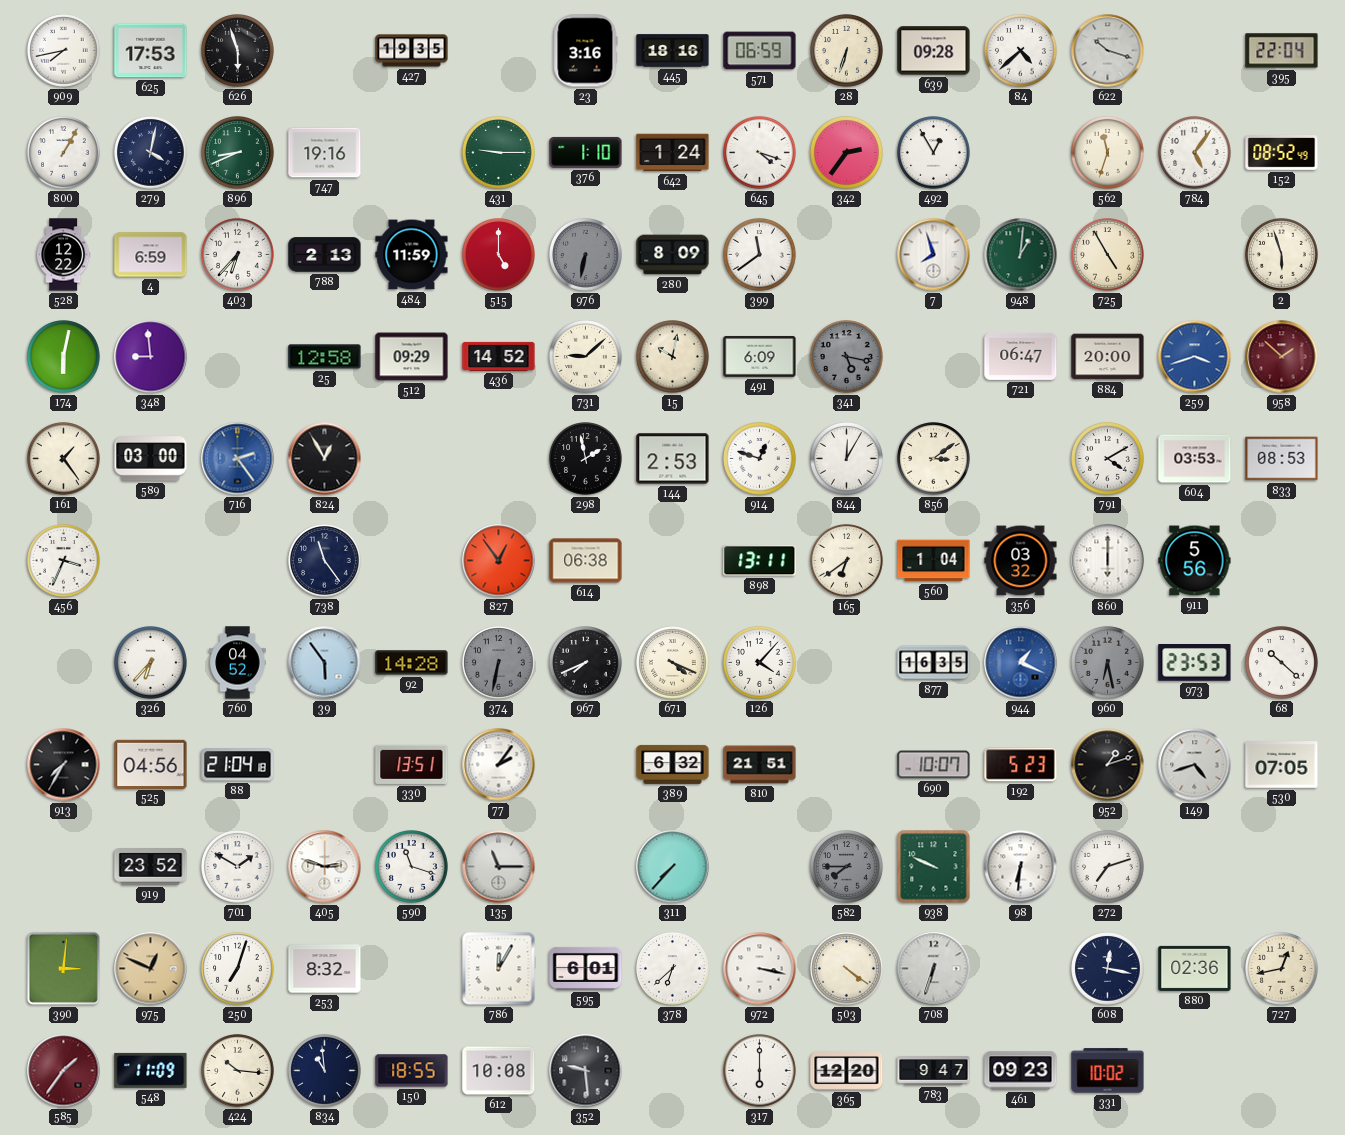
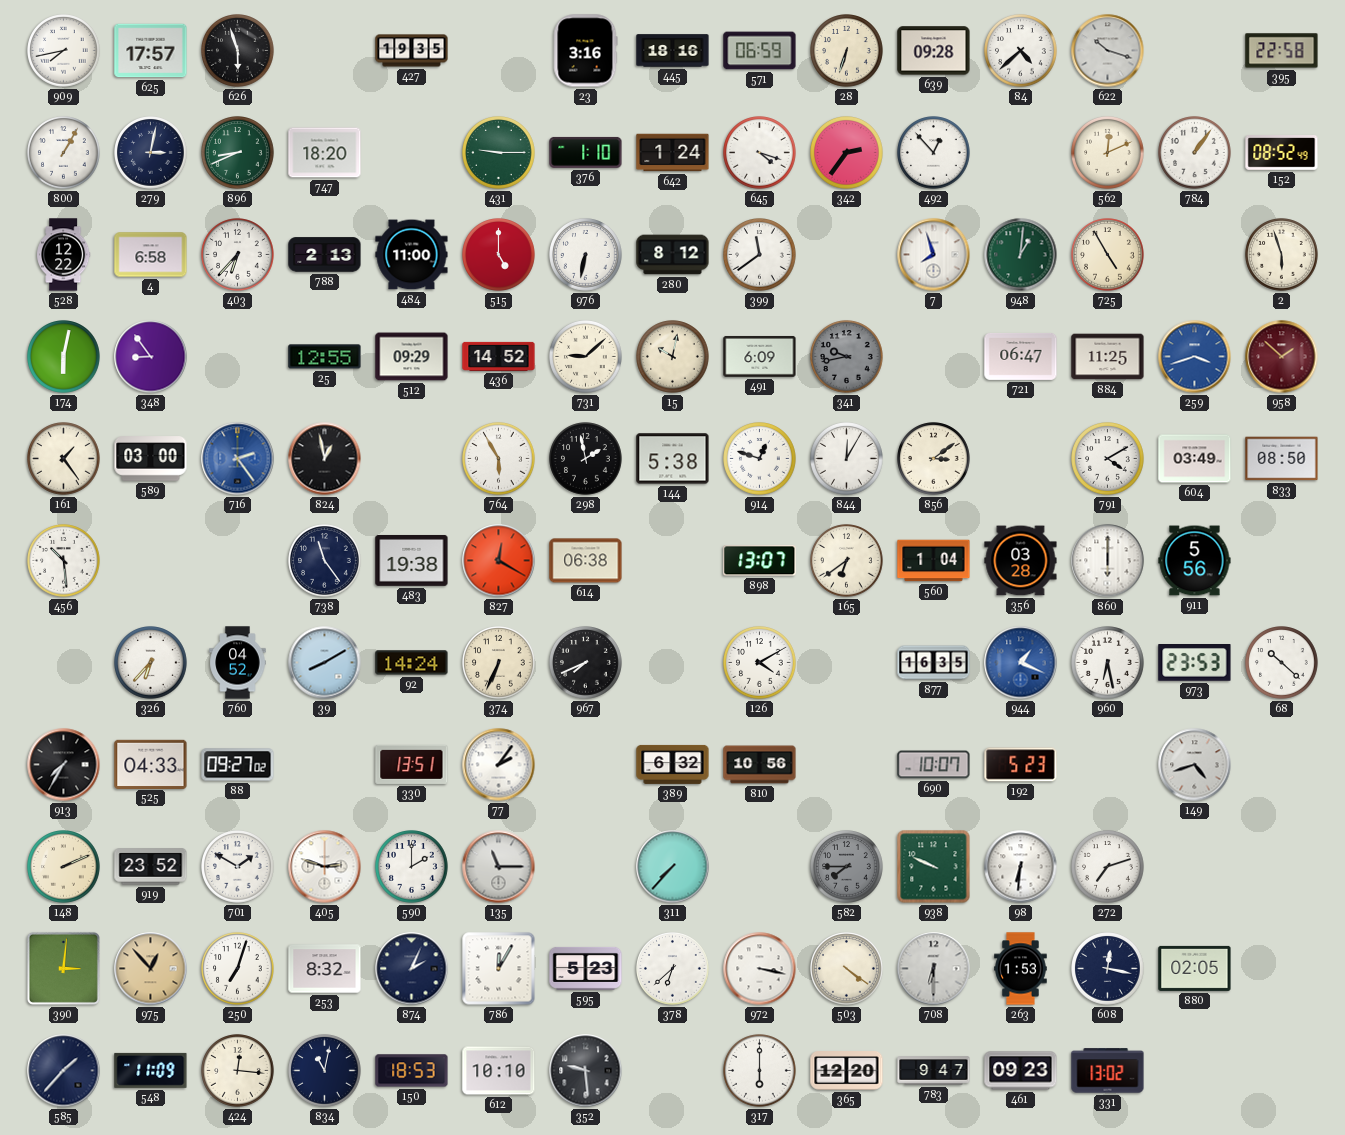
625: 17:53 -> 17:57 (151, 51)
395: 22:04 -> 22:58 (1282, 51)
279: 4:02 -> 3:02 (151, 153)
747: 19:16 -> 18:20 (325, 153)
492: 12:55 -> 12:53 (934, 153)
562: 11:33 -> 12:11 (1108, 153)
784: 5:06 -> 1:06 (1195, 153)
4: 6:59 -> 6:58 (151, 255)
484: 11:59 -> 11:00 (412, 255)
976 dial: grey -> white (586, 255)
280: 8:09 -> 8:12 (673, 255)
348: 8:59 -> 8:54 (151, 357)
25: 12:58 -> 12:55 (325, 357)
341: 5:17 -> 9:43 (847, 357)
884: 20:00 -> 11:25 (1108, 357)
824: 12:55 -> 12:58 (325, 459)
764: none -> 5:55 (499, 459)
144: 2:53 -> 5:38 (673, 459)
604: 03:53 -> 03:49 (1195, 459)
833: 08:53 -> 08:50 (1282, 459)
456: 3:34 -> 10:29 (64, 561)
483: none -> 19:38 (412, 560)
827: 12:54 -> 12:20 (499, 561)
898: 13:11 -> 13:07 (760, 561)
356: 03:32 -> 03:28 (1021, 561)
39: 5:54 -> 8:10 (325, 663)
92: 14:28 -> 14:24 (412, 663)
374: 6:32 -> 6:34 (499, 663)
374 dial: grey -> cream (499, 663)
671: 4:19 -> none (673, 663)
126: 4:07 -> 4:10 (760, 663)
960 dial: grey -> white (1108, 663)
525: 04:56 -> 04:33 (151, 764)
88: 21:04 -> 09:27 (238, 765)
810: 21:51 -> 10:56 (760, 765)
952: 1:12 -> none (1108, 765)
530: 07:05 -> none (1282, 765)
148: none -> 2:11 (64, 867)
590: 11:18 -> 2:00 (412, 867)
975: 12:49 -> 12:53 (151, 969)
874: none -> 2:04 (412, 969)
595: 6:01 -> 5:23 (586, 968)
708: 6:33 -> 6:30 (934, 969)
263: none -> 1:53 (1021, 969)
880: 02:36 -> 02:05 (1195, 968)
727: 12:43 -> none (1282, 969)
585: 1:36 -> 1:37 (64, 1071)
585 dial: burgundy -> navy (64, 1071)
424: 10:16 -> 12:16 (238, 1071)
834: 10:59 -> 11:02 (325, 1071)
150: 18:55 -> 18:53 (412, 1071)
612: 10:08 -> 10:10 (499, 1071)
331: 10:02 -> 13:02 (1108, 1071)
